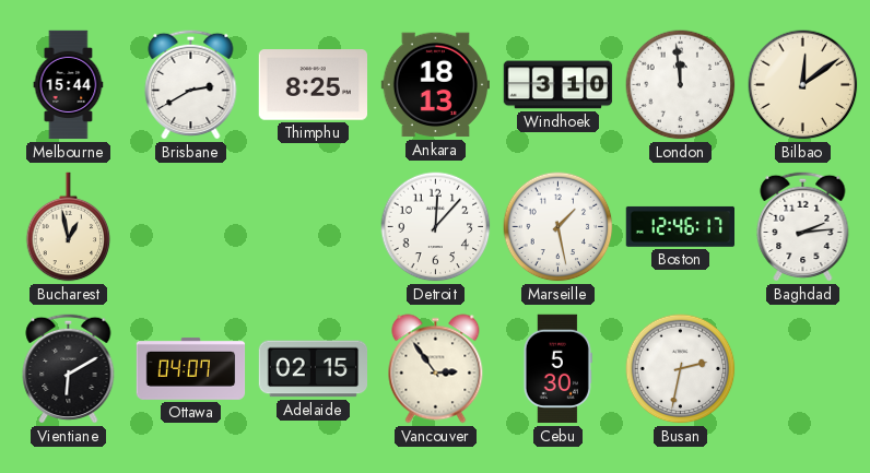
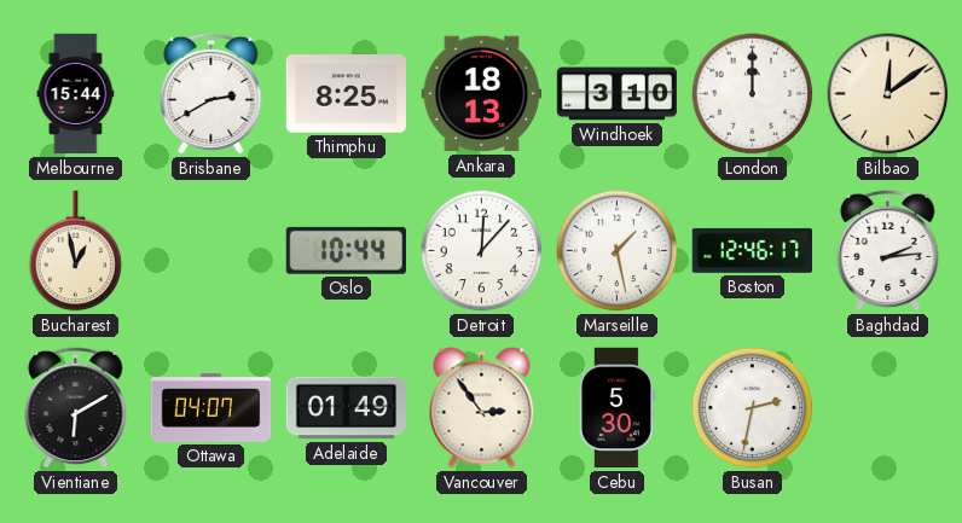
London: 11:59 -> 12:00 (753, 94)
Oslo: none -> 10:44 (346, 250)
Adelaide: 02:15 -> 01:49 (347, 408)
